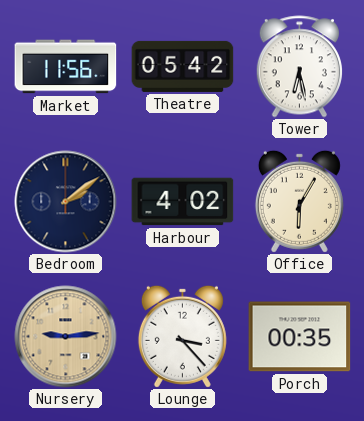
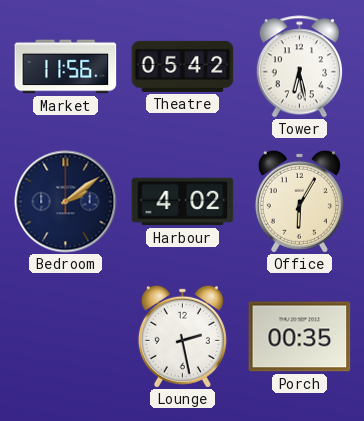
Nursery: 9:14 -> none (66, 337)
Lounge: 3:23 -> 2:28 (182, 336)
